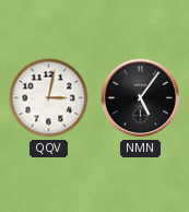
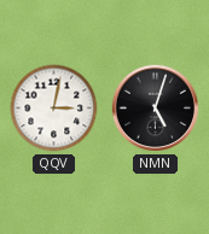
NMN: 5:06 -> 5:03 (156, 109)
